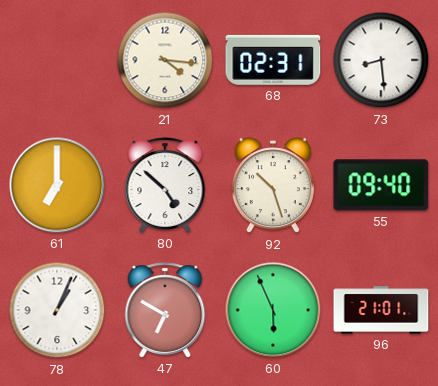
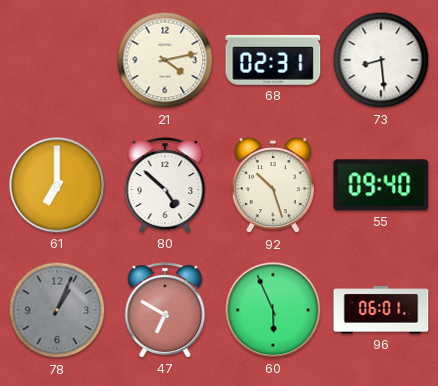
21: 4:16 -> 4:13 (165, 60)
78 dial: white -> grey (57, 310)
96: 21:01 -> 06:01 (381, 310)
